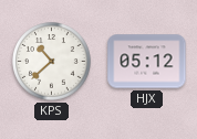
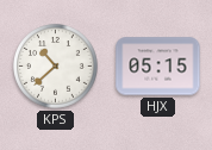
HJX: 05:12 -> 05:15 (158, 67)
